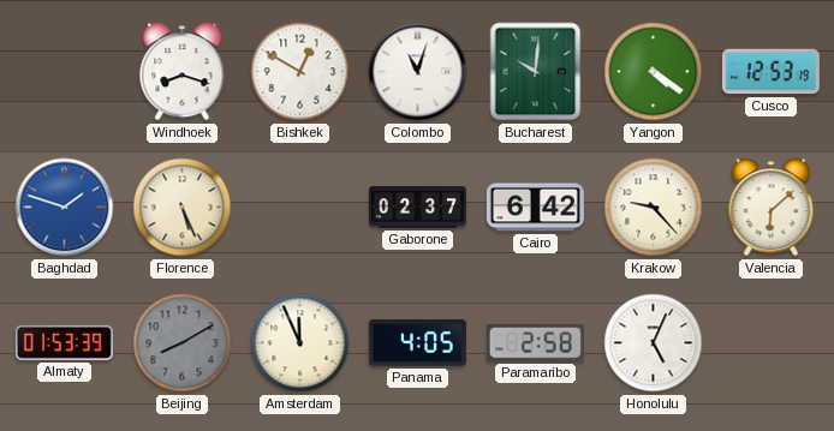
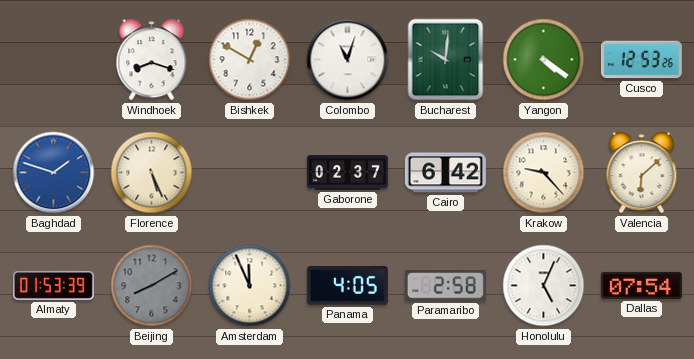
Cusco: 12:53:19 -> 12:53:26 (641, 60)
Dallas: none -> 07:54 (641, 285)
